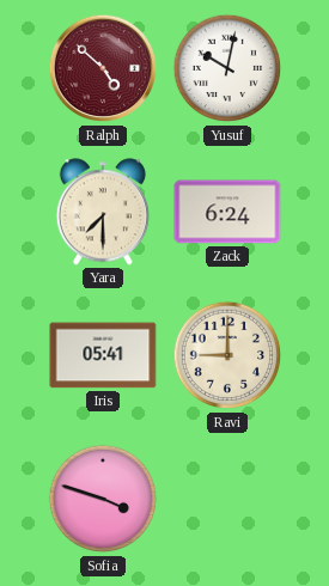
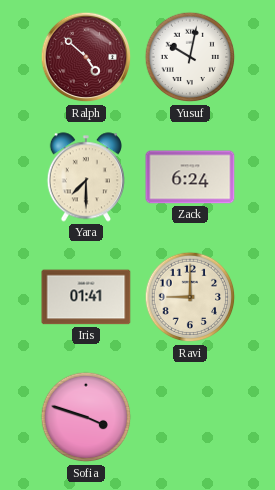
Iris: 05:41 -> 01:41 (86, 297)
